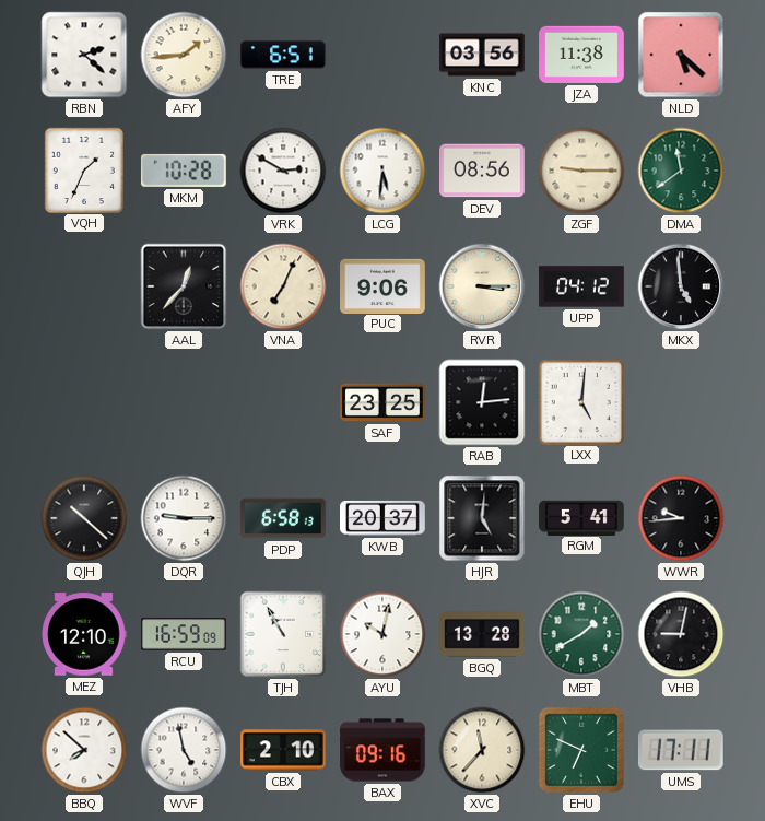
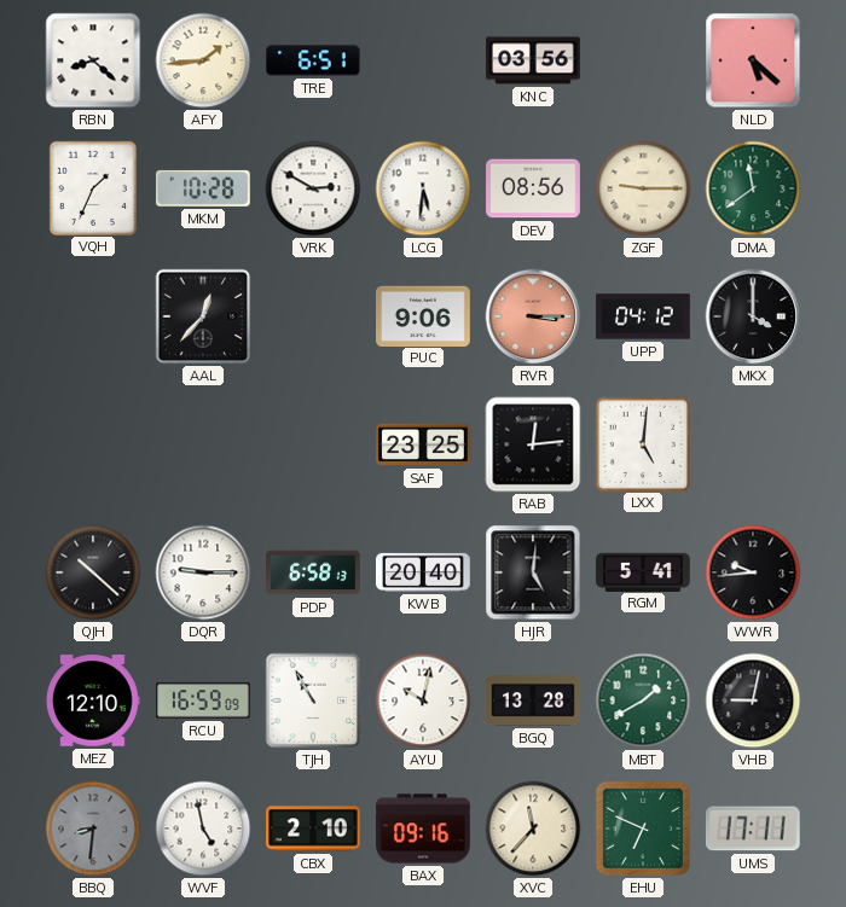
RBN: 2:22 -> 8:22 (93, 60)
JZA: 11:38 -> none (581, 55)
VNA: 7:04 -> none (283, 286)
RVR dial: cream -> salmon (533, 316)
MKX: 4:59 -> 4:00 (753, 316)
KWB: 20:37 -> 20:40 (424, 572)
BBQ: 7:52 -> 8:31 (93, 828)
BBQ dial: white -> grey (93, 828)
